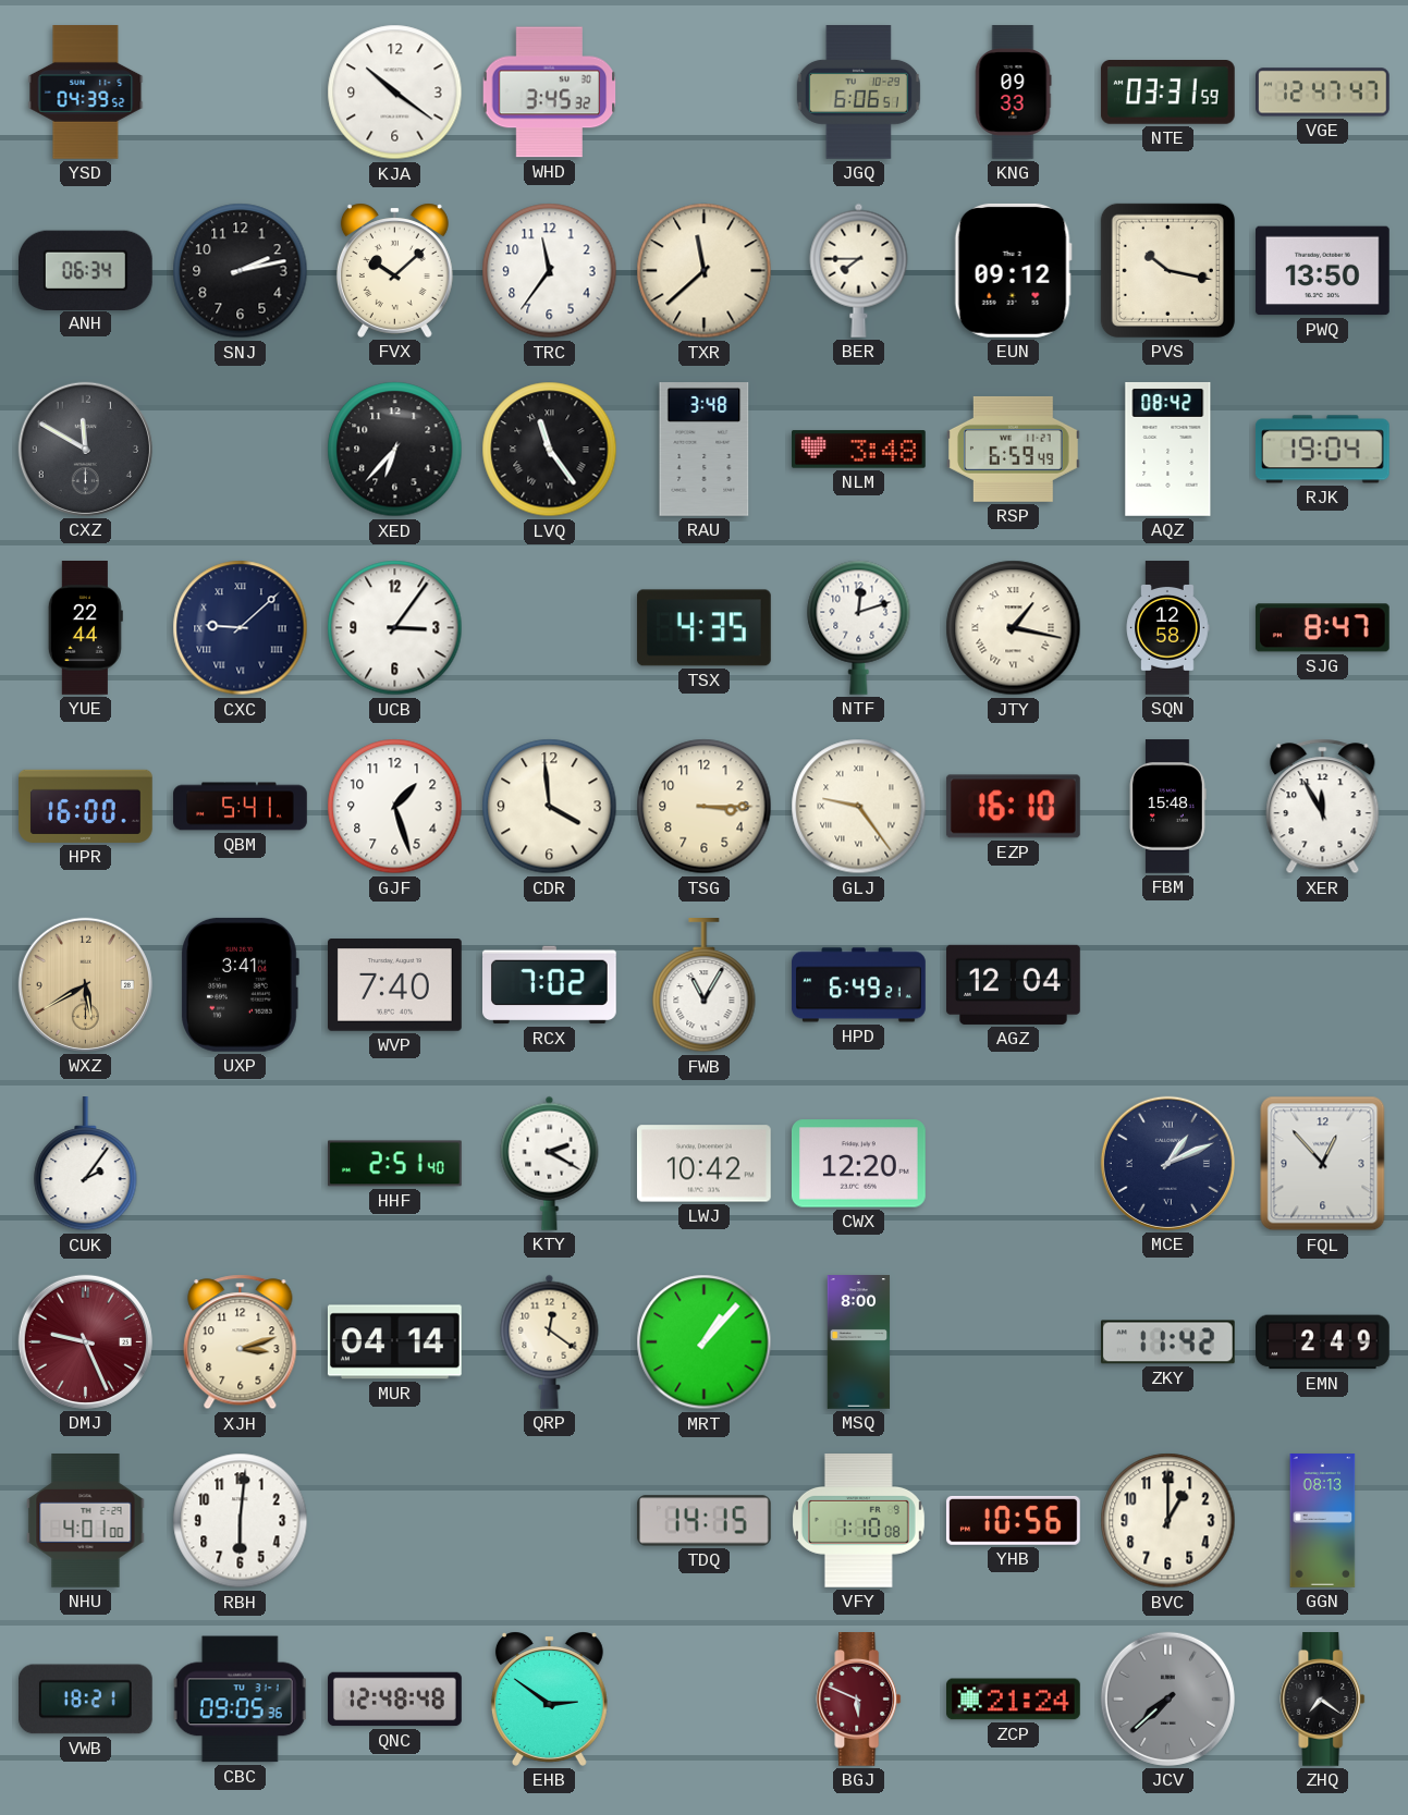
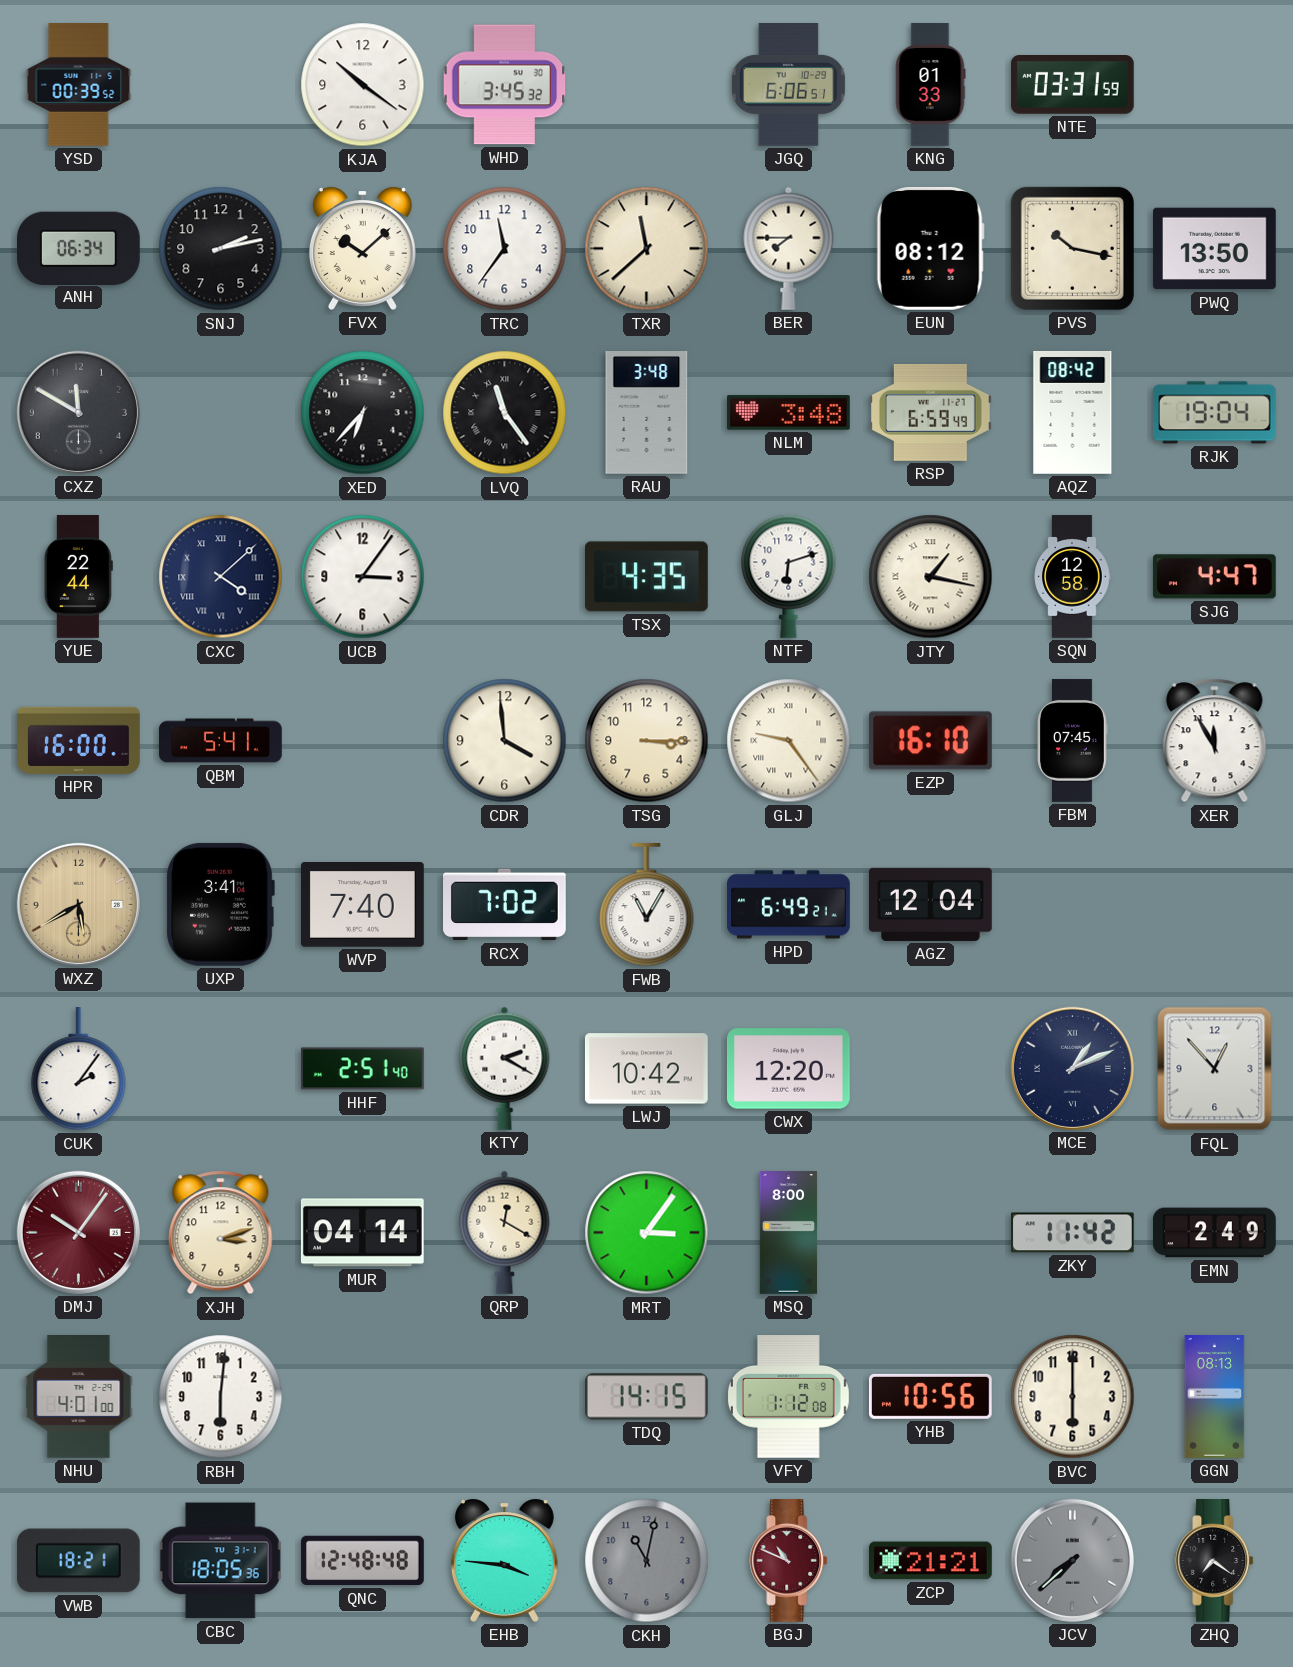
YSD: 04:39 -> 00:39 (79, 85)
KNG: 09:33 -> 01:33 (930, 85)
VGE: 12:47 -> none (1323, 93)
EUN: 09:12 -> 08:12 (930, 248)
CXC: 9:08 -> 4:08 (221, 577)
NTF: 12:12 -> 6:12 (789, 576)
SJG: 8:47 -> 4:47 (1214, 577)
GJF: 1:27 -> none (395, 807)
FBM: 15:48 -> 07:45 (1072, 741)
DMJ: 9:26 -> 10:06 (78, 1232)
QRP: 12:21 -> 12:20 (505, 1232)
MRT: 1:07 -> 3:06 (647, 1233)
VFY: 1:10 -> 1:12 (788, 1397)
BVC: 1:00 -> 6:00 (1073, 1397)
CBC: 09:05 -> 18:05 (221, 1561)
EHB: 2:51 -> 3:46 (504, 1560)
CKH: none -> 11:02 (647, 1561)
BGJ: 5:49 -> 10:49 (789, 1561)
ZCP: 21:24 -> 21:21 (931, 1561)
